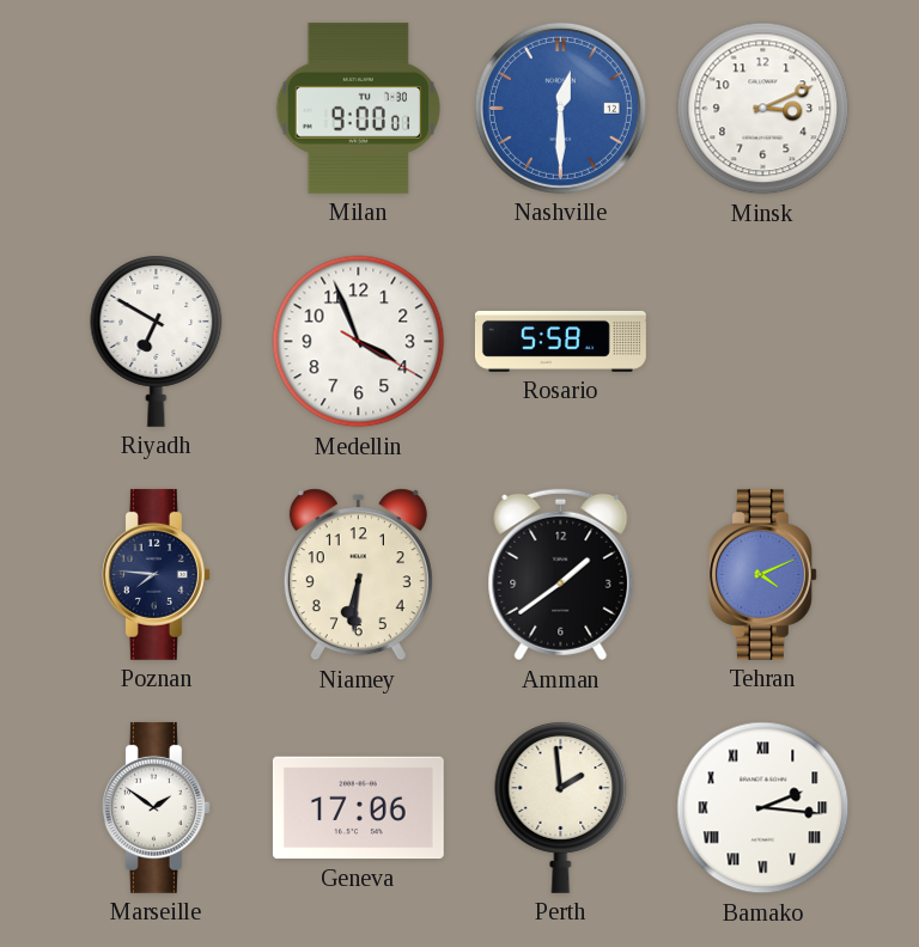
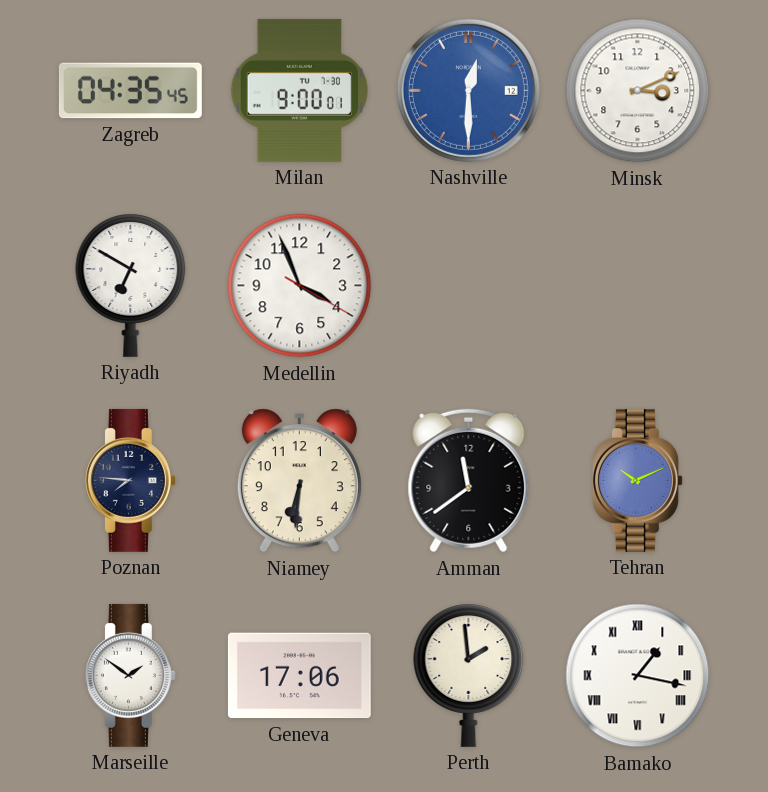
Zagreb: none -> 04:35 (130, 91)
Rosario: 5:58 -> none (560, 341)
Amman: 1:39 -> 11:39 (469, 481)
Tehran: 4:11 -> 10:11 (637, 480)
Bamako: 2:16 -> 1:17 (638, 676)
